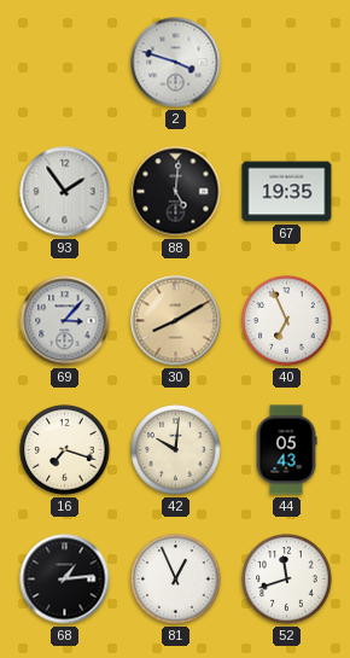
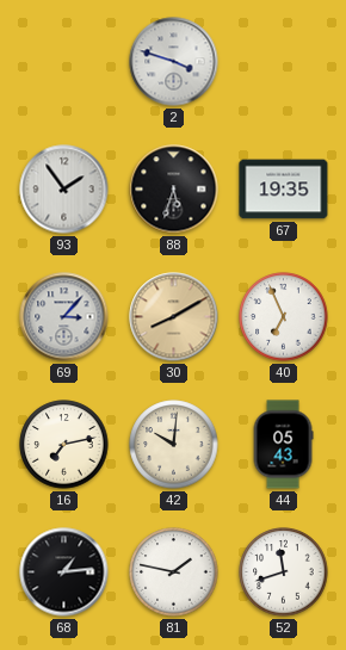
88: 5:01 -> 5:33 (174, 190)
16: 7:18 -> 7:13 (64, 445)
81: 12:56 -> 1:47 (174, 572)
